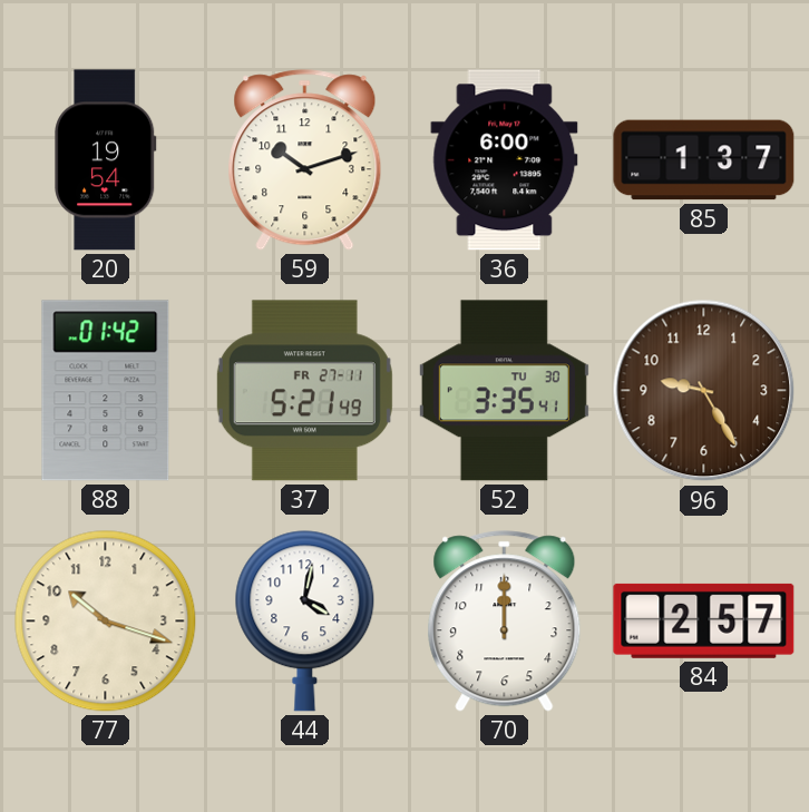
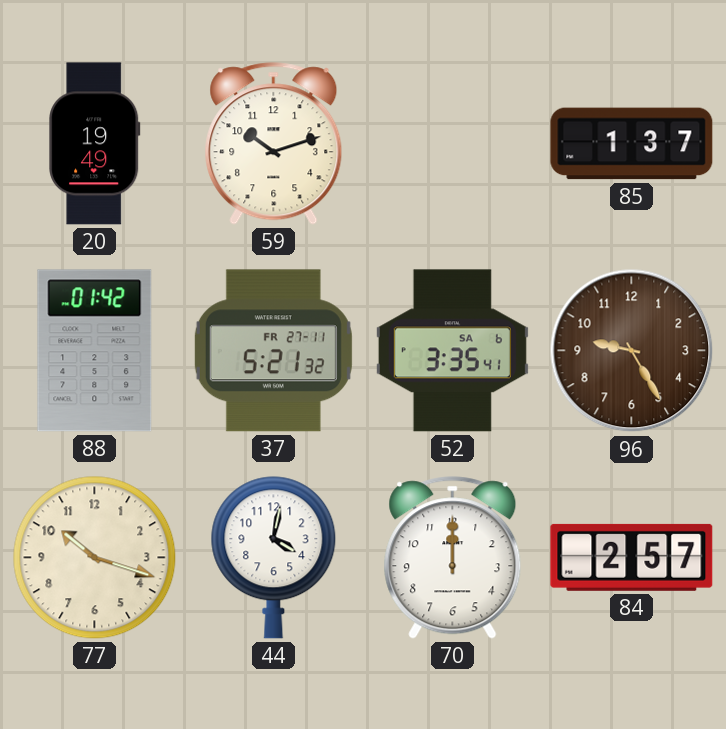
20: 19:54 -> 19:49 (95, 144)
36: 6:00 -> none (505, 160)
37: 5:21:49 -> 5:21:32 (273, 351)
52 date: TU 30 -> SA 6 (452, 351)
